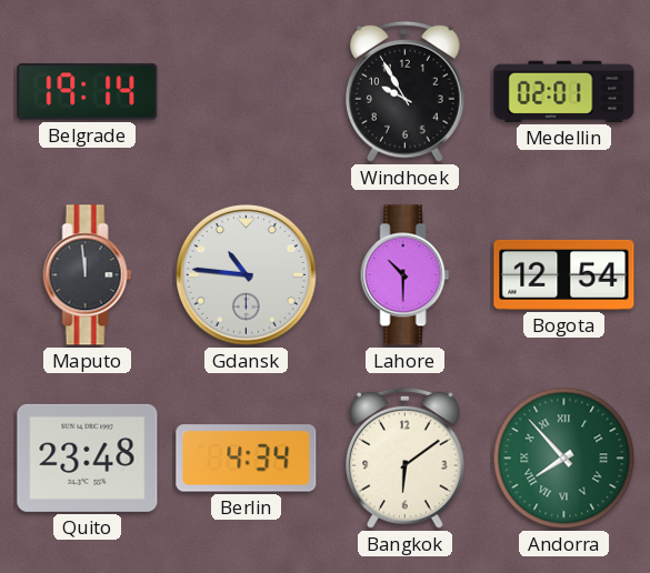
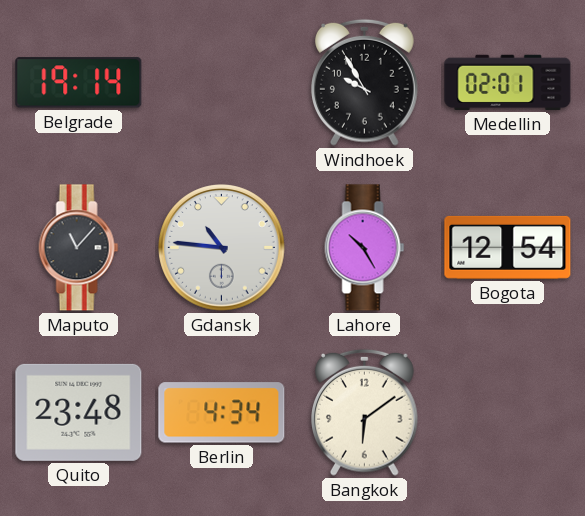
Maputo: 11:59 -> 11:07 (79, 248)
Lahore: 10:30 -> 10:25 (365, 248)
Andorra: 7:53 -> none (564, 459)
